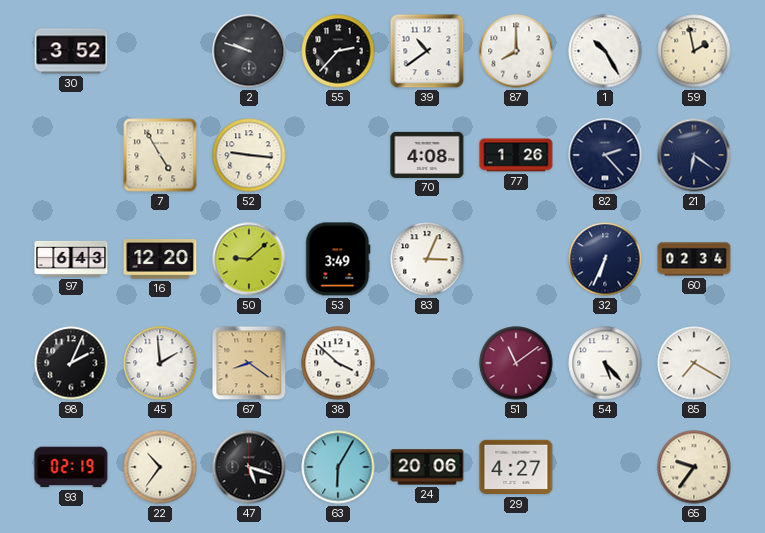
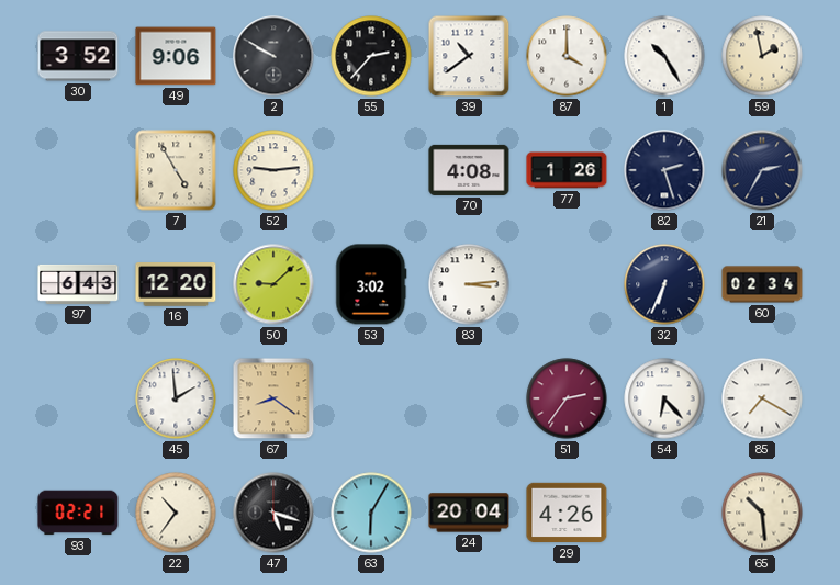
49: none -> 9:06 (176, 56)
2: 9:48 -> 9:50 (273, 56)
87: 8:00 -> 4:00 (567, 56)
52: 9:16 -> 9:14 (273, 170)
82: 2:23 -> 2:27 (664, 170)
21: 6:21 -> 2:35 (762, 170)
53: 3:49 -> 3:02 (371, 284)
83: 3:04 -> 3:14 (469, 284)
98: 2:04 -> none (71, 363)
38: 3:52 -> none (338, 363)
51: 11:09 -> 2:36 (567, 398)
54: 5:23 -> 6:23 (664, 398)
93: 02:19 -> 02:21 (78, 513)
24: 20:06 -> 20:04 (469, 513)
29: 4:27 -> 4:26 (567, 513)
65: 9:36 -> 10:29 (762, 513)
